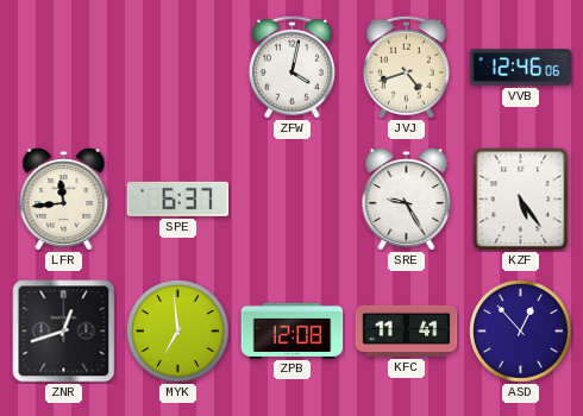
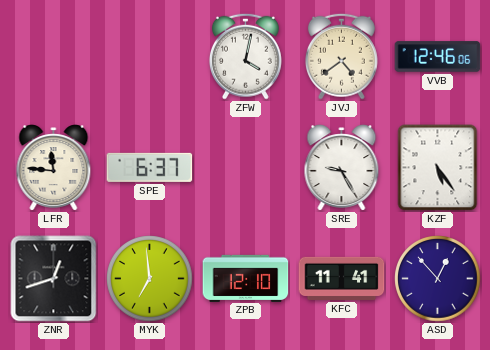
JVJ: 4:42 -> 4:39 (341, 56)
LFR: 11:44 -> 11:46 (54, 168)
ZPB: 12:08 -> 12:10 (246, 278)
